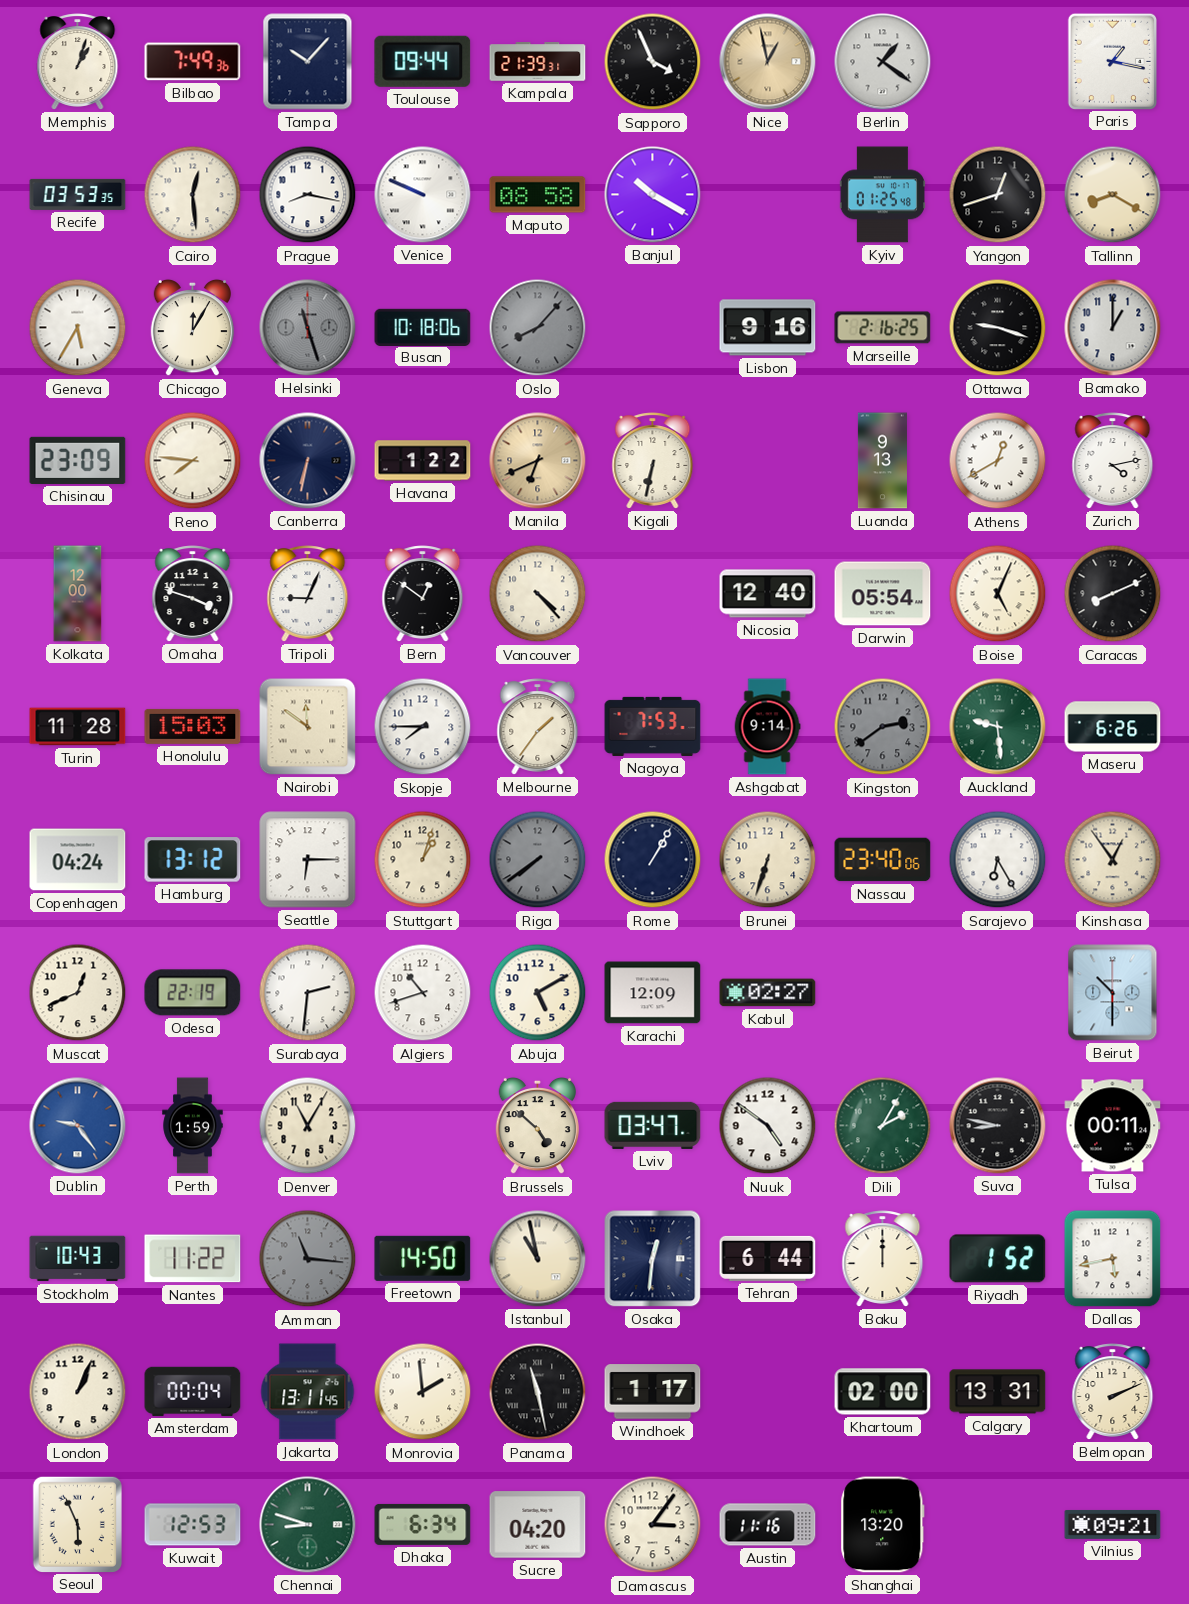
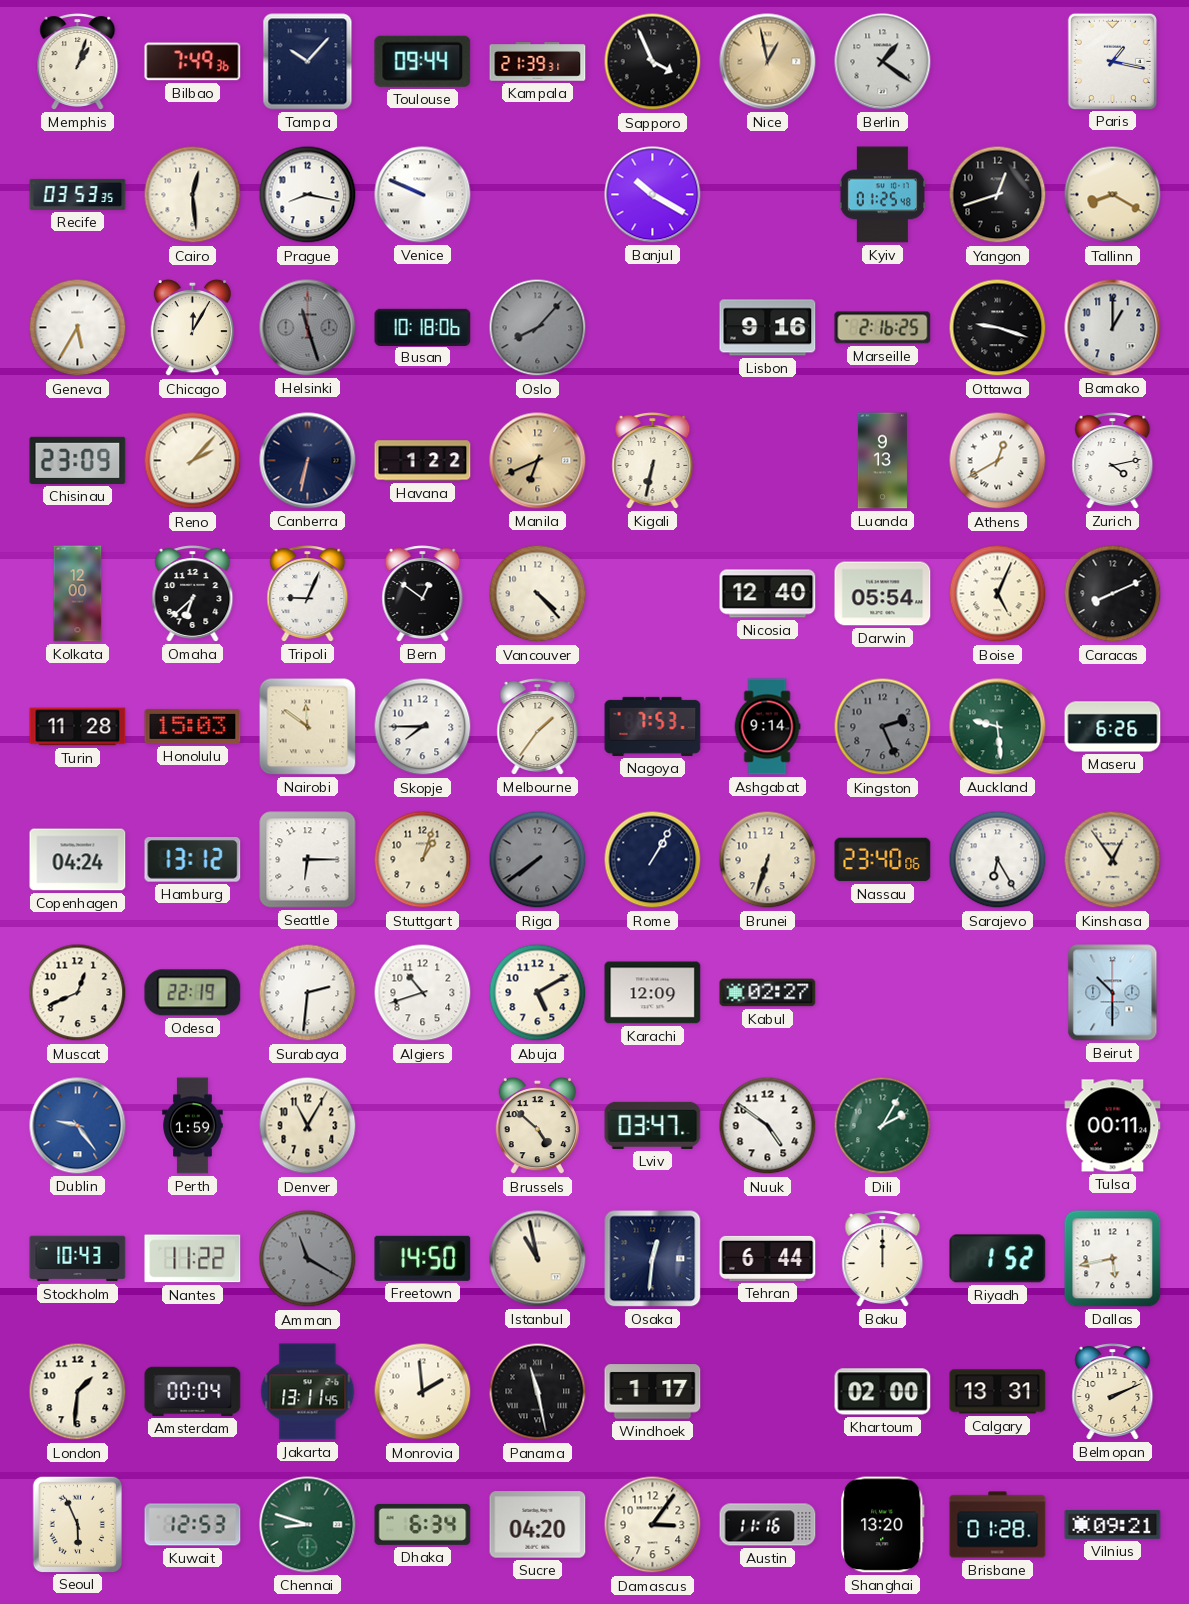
Maputo: 08:58 -> none (538, 195)
Reno: 7:46 -> 2:07 (193, 461)
Omaha: 3:48 -> 6:38 (193, 594)
Kingston: 2:39 -> 2:26 (883, 727)
Suva: 8:47 -> none (998, 1126)
Amman: 11:16 -> 11:20 (308, 1259)
London: 1:04 -> 1:31 (78, 1392)
Brisbane: none -> 01:28 (998, 1525)
